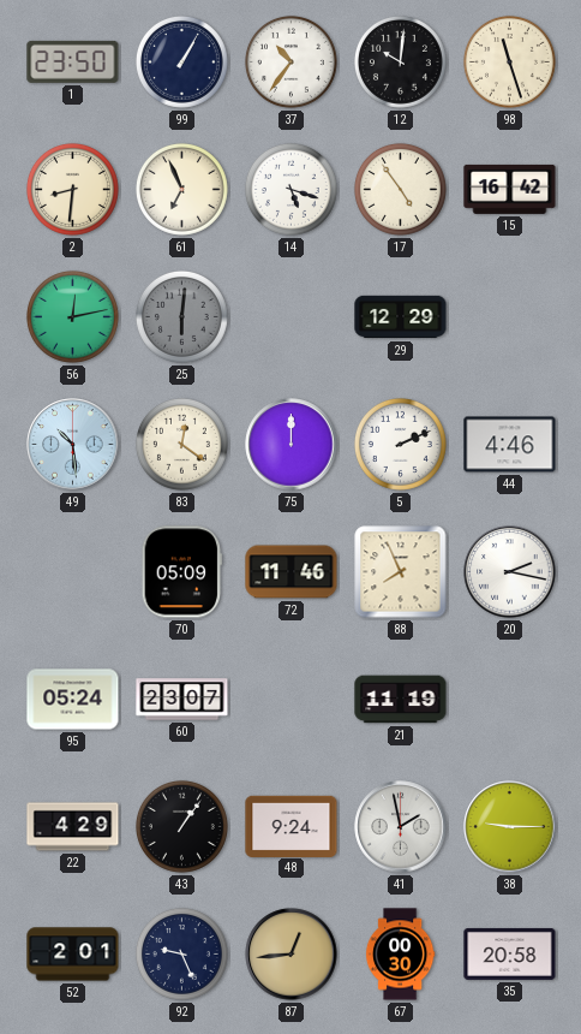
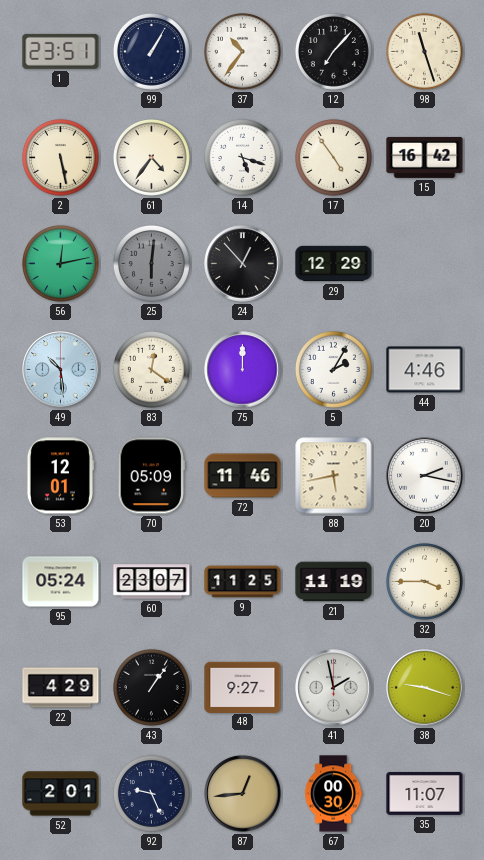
1: 23:50 -> 23:51 (61, 51)
12: 10:01 -> 7:07 (333, 51)
2: 8:31 -> 5:28 (60, 157)
61: 6:56 -> 4:36 (151, 157)
24: none -> 12:53 (243, 264)
5: 2:11 -> 2:05 (333, 369)
53: none -> 12:01 (60, 476)
88: 7:56 -> 5:43 (334, 476)
9: none -> 11:25 (243, 582)
32: none -> 3:45 (424, 581)
48: 9:24 -> 9:27 (243, 687)
38: 9:15 -> 9:18 (425, 688)
35: 20:58 -> 11:07 (425, 793)
